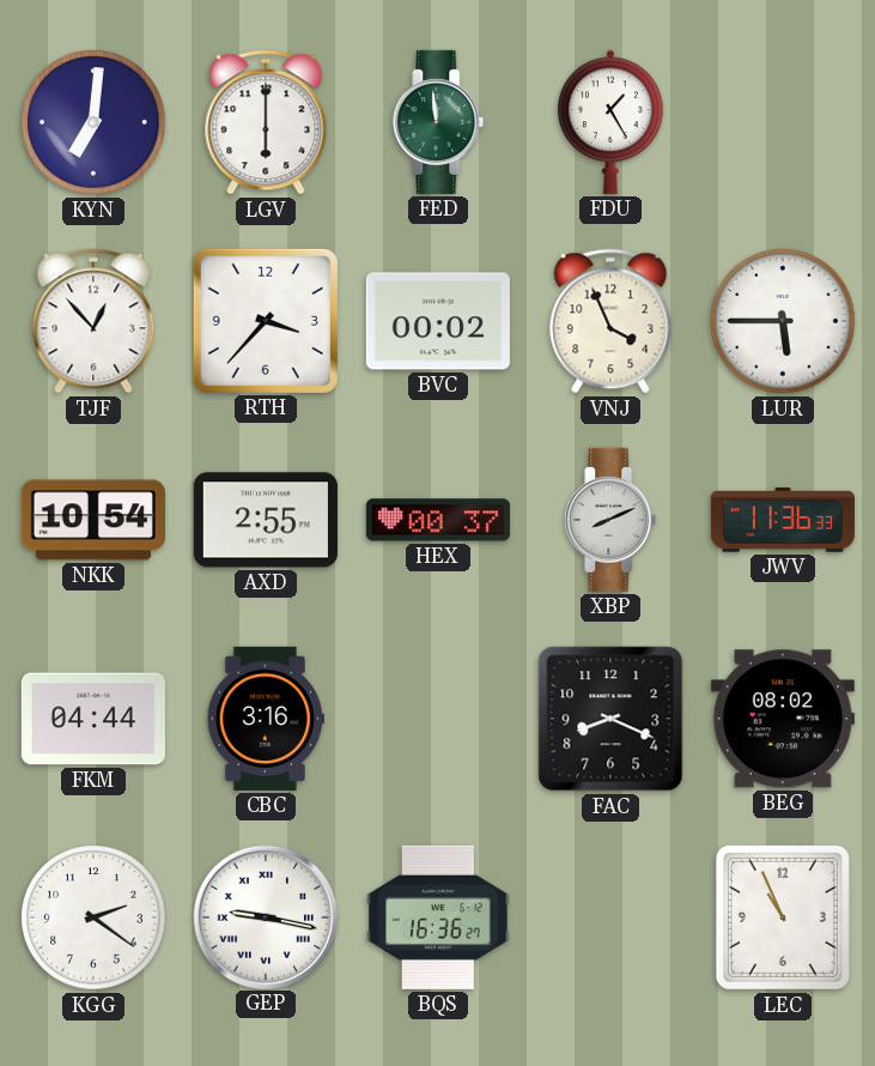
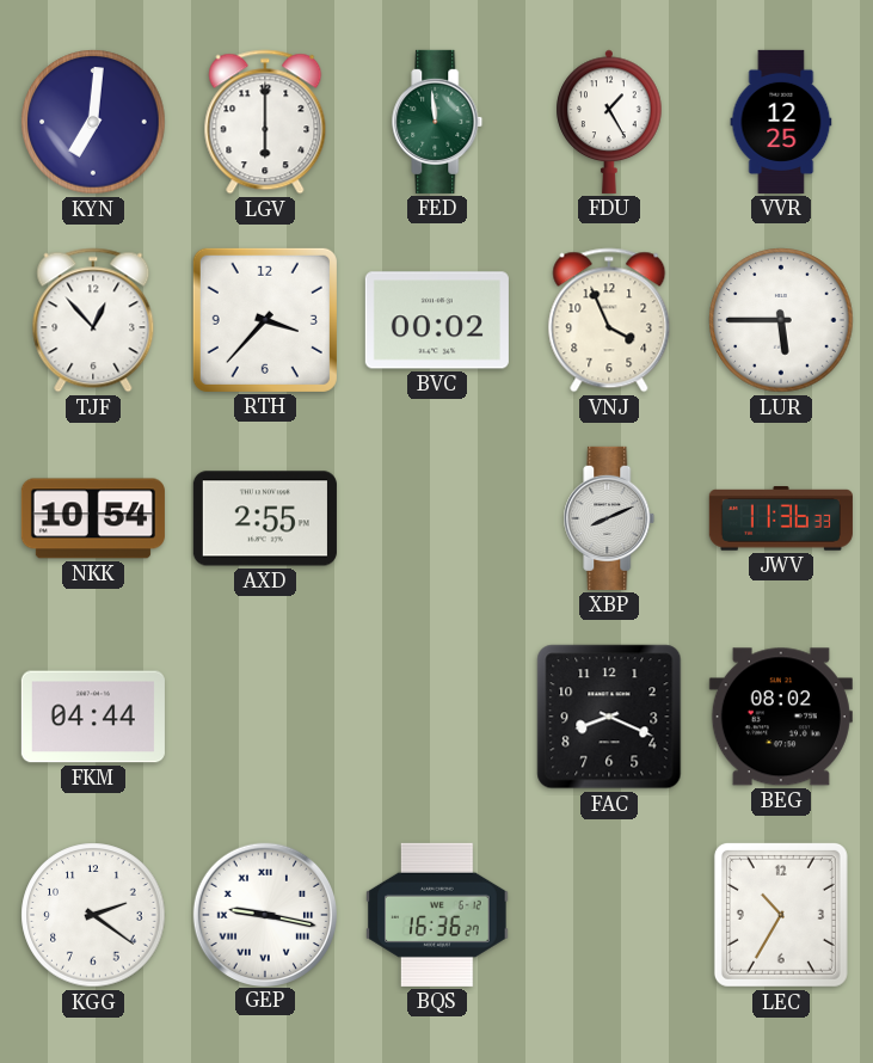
VVR: none -> 12:25 (781, 122)
HEX: 00:37 -> none (438, 520)
CBC: 3:16 -> none (266, 719)
LEC: 10:56 -> 10:35 (781, 915)
